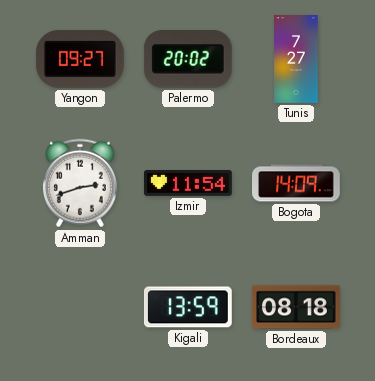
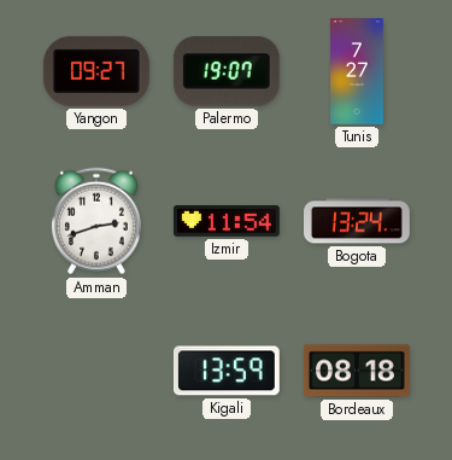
Palermo: 20:02 -> 19:07 (227, 72)
Bogota: 14:09 -> 13:24 (358, 221)
